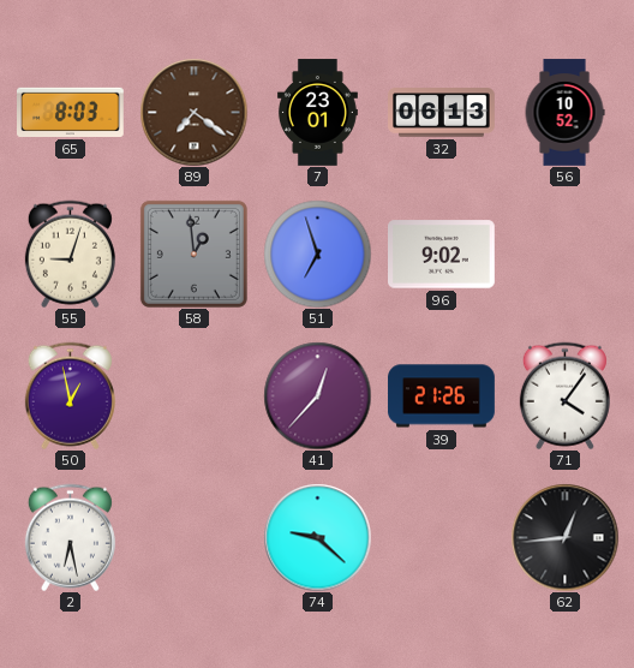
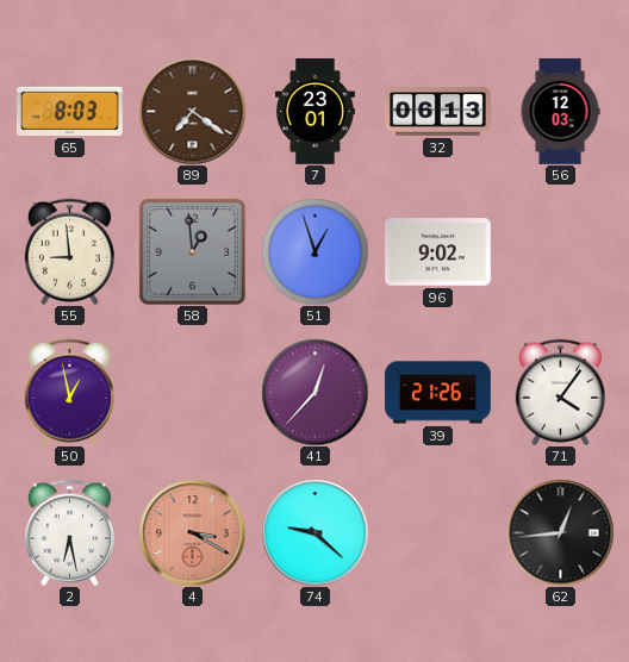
56: 10:52 -> 12:03 (560, 112)
55: 9:03 -> 8:59 (69, 251)
51: 6:57 -> 12:57 (314, 251)
4: none -> 3:20 (192, 532)
